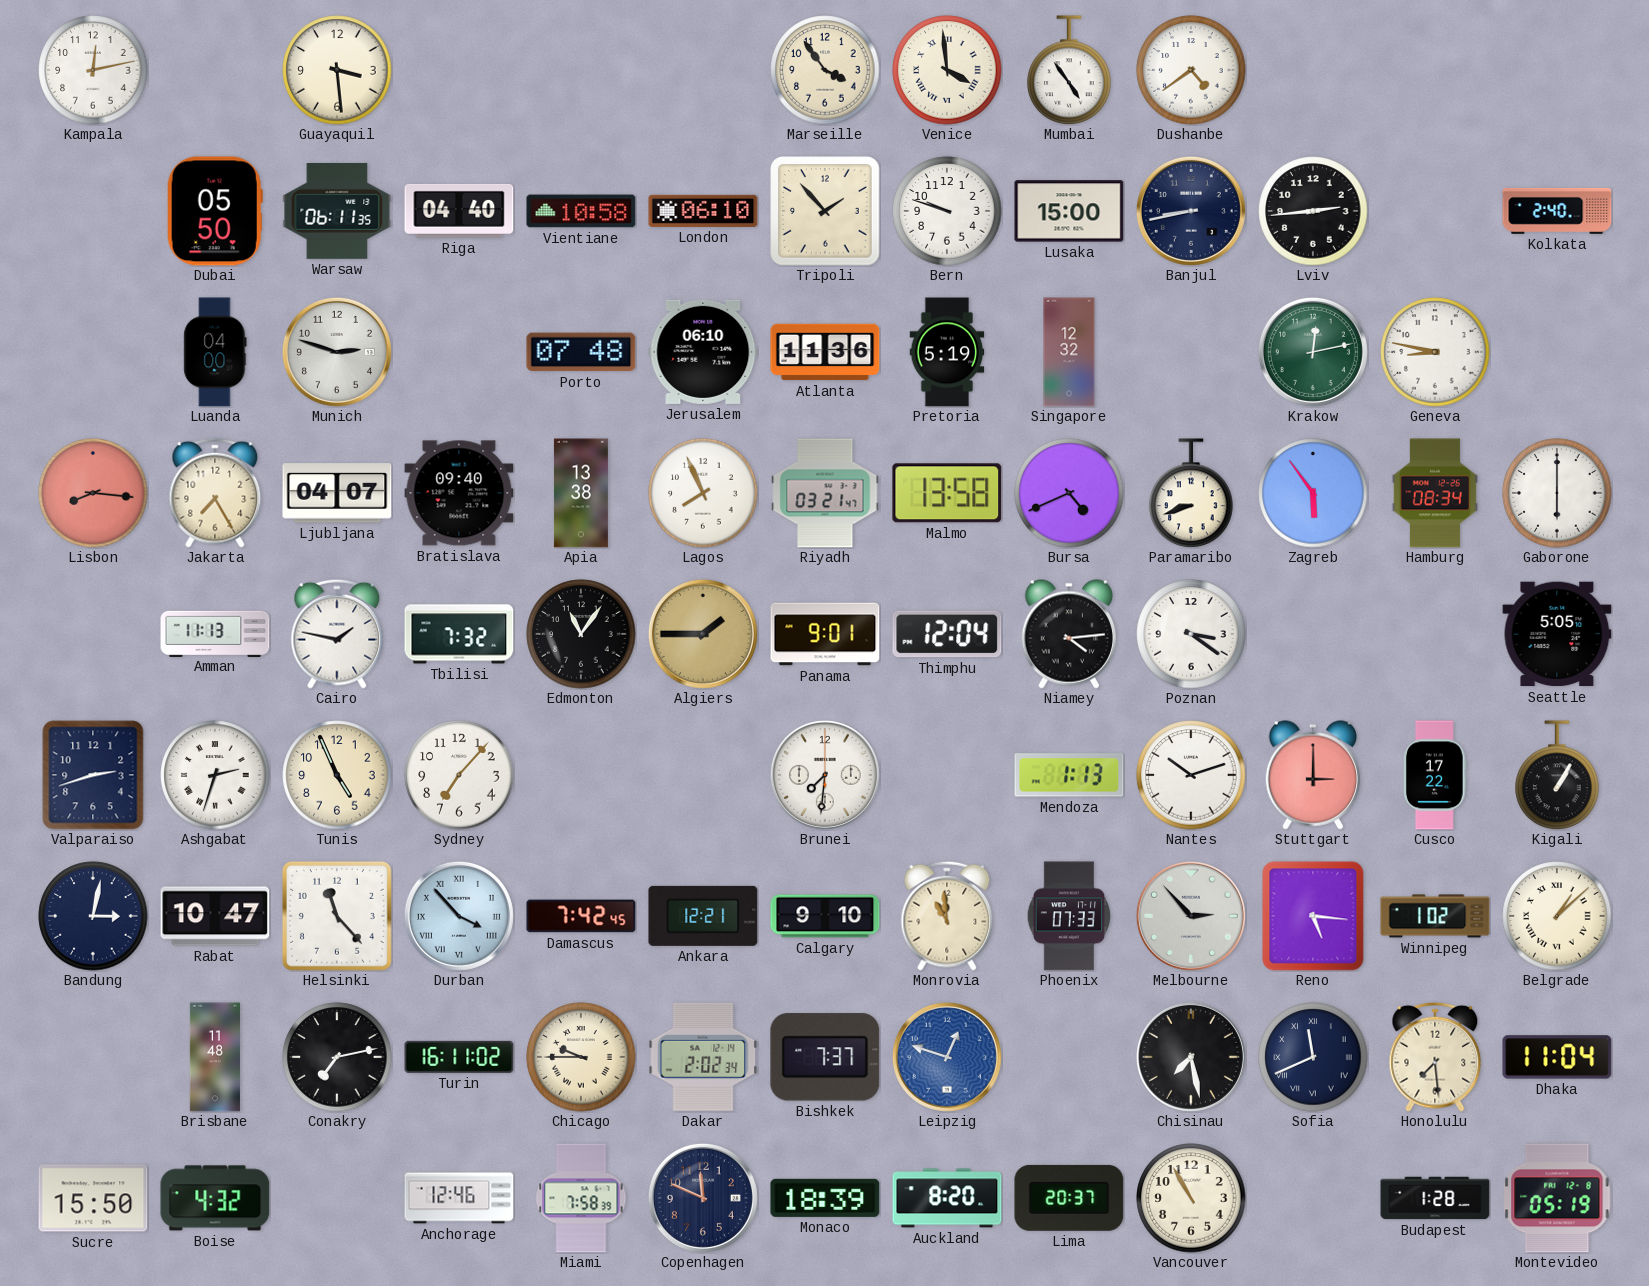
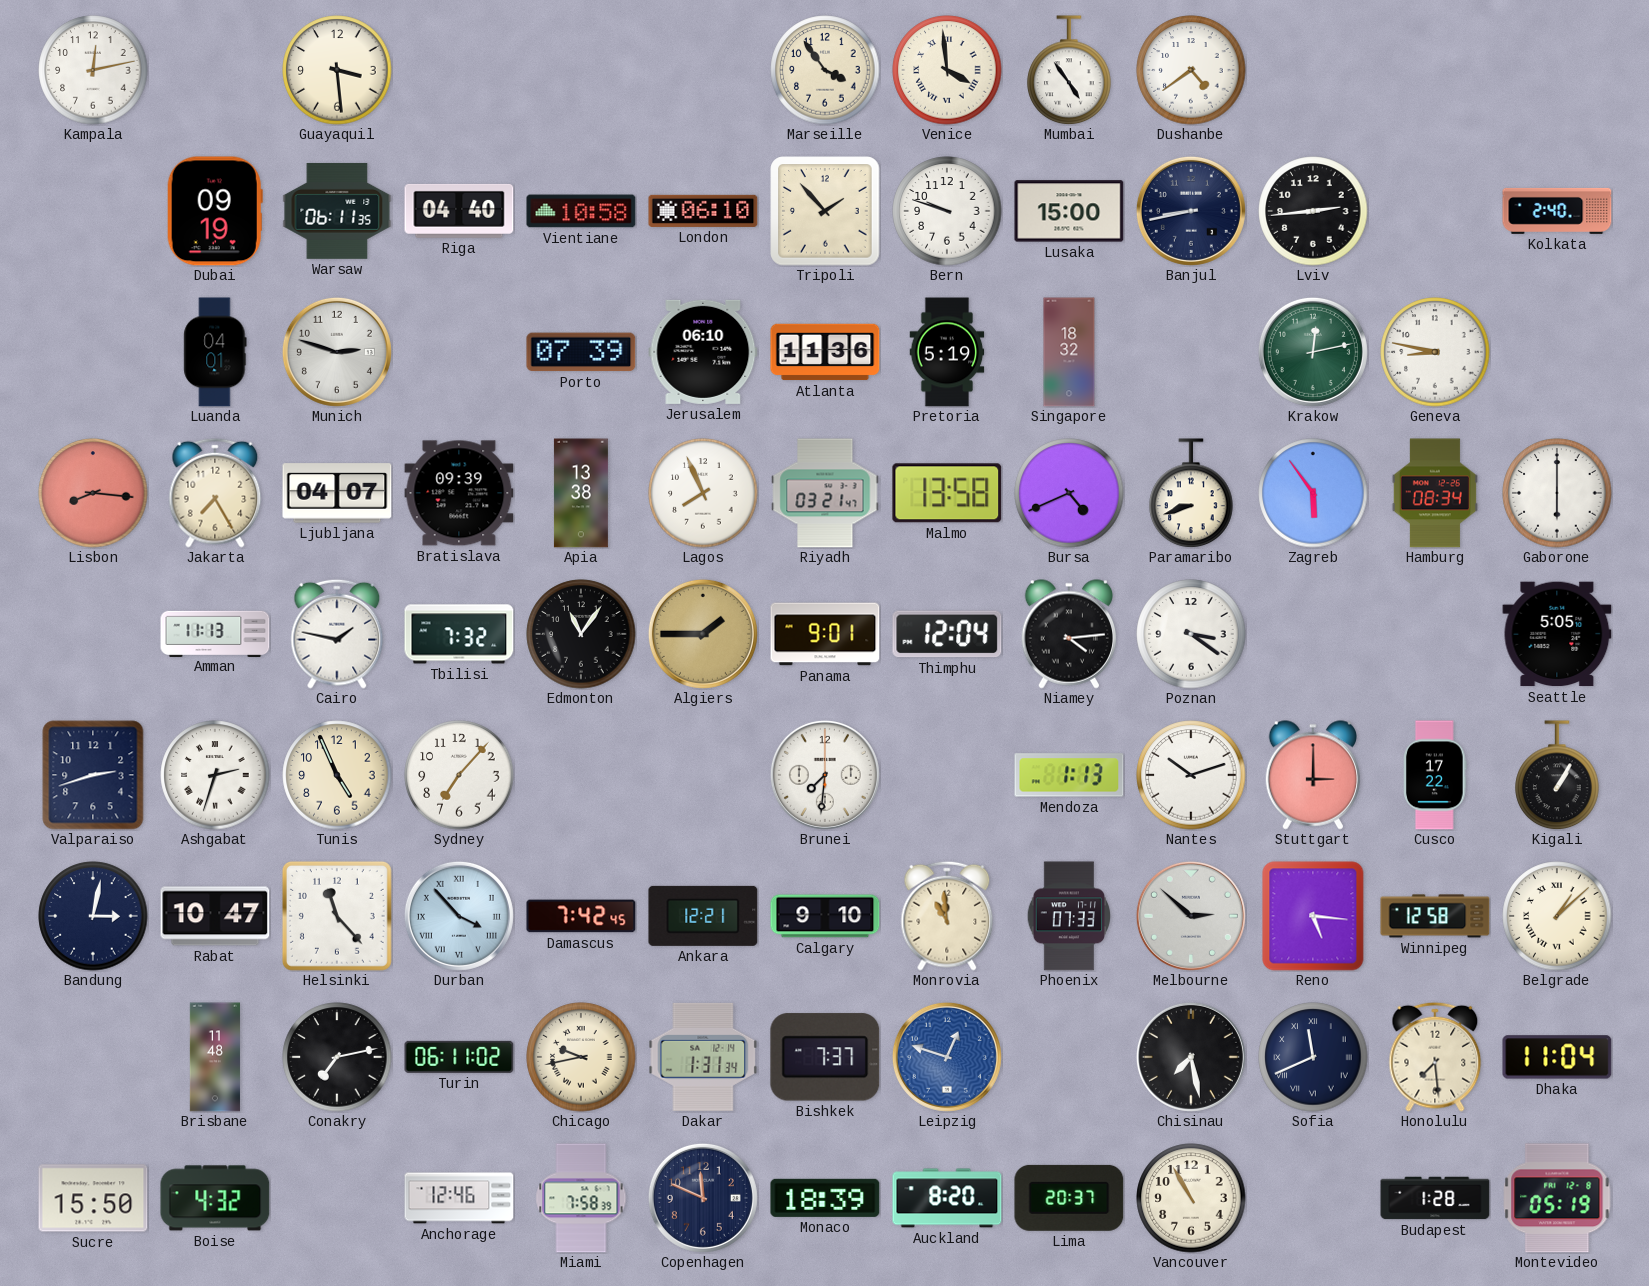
Dubai: 05:50 -> 09:19 (215, 211)
Luanda: 04:00 -> 04:01 (215, 352)
Porto: 07:48 -> 07:39 (581, 352)
Singapore: 12:32 -> 18:32 (1069, 352)
Bratislava: 09:40 -> 09:39 (459, 493)
Melbourne: 2:53 -> 2:52 (1191, 916)
Winnipeg: 1:02 -> 12:58 (1435, 916)
Turin: 16:11 -> 06:11 (459, 1057)
Chicago: 9:45 -> 9:43 (581, 1057)
Dakar: 2:02 -> 1:31 (703, 1057)
